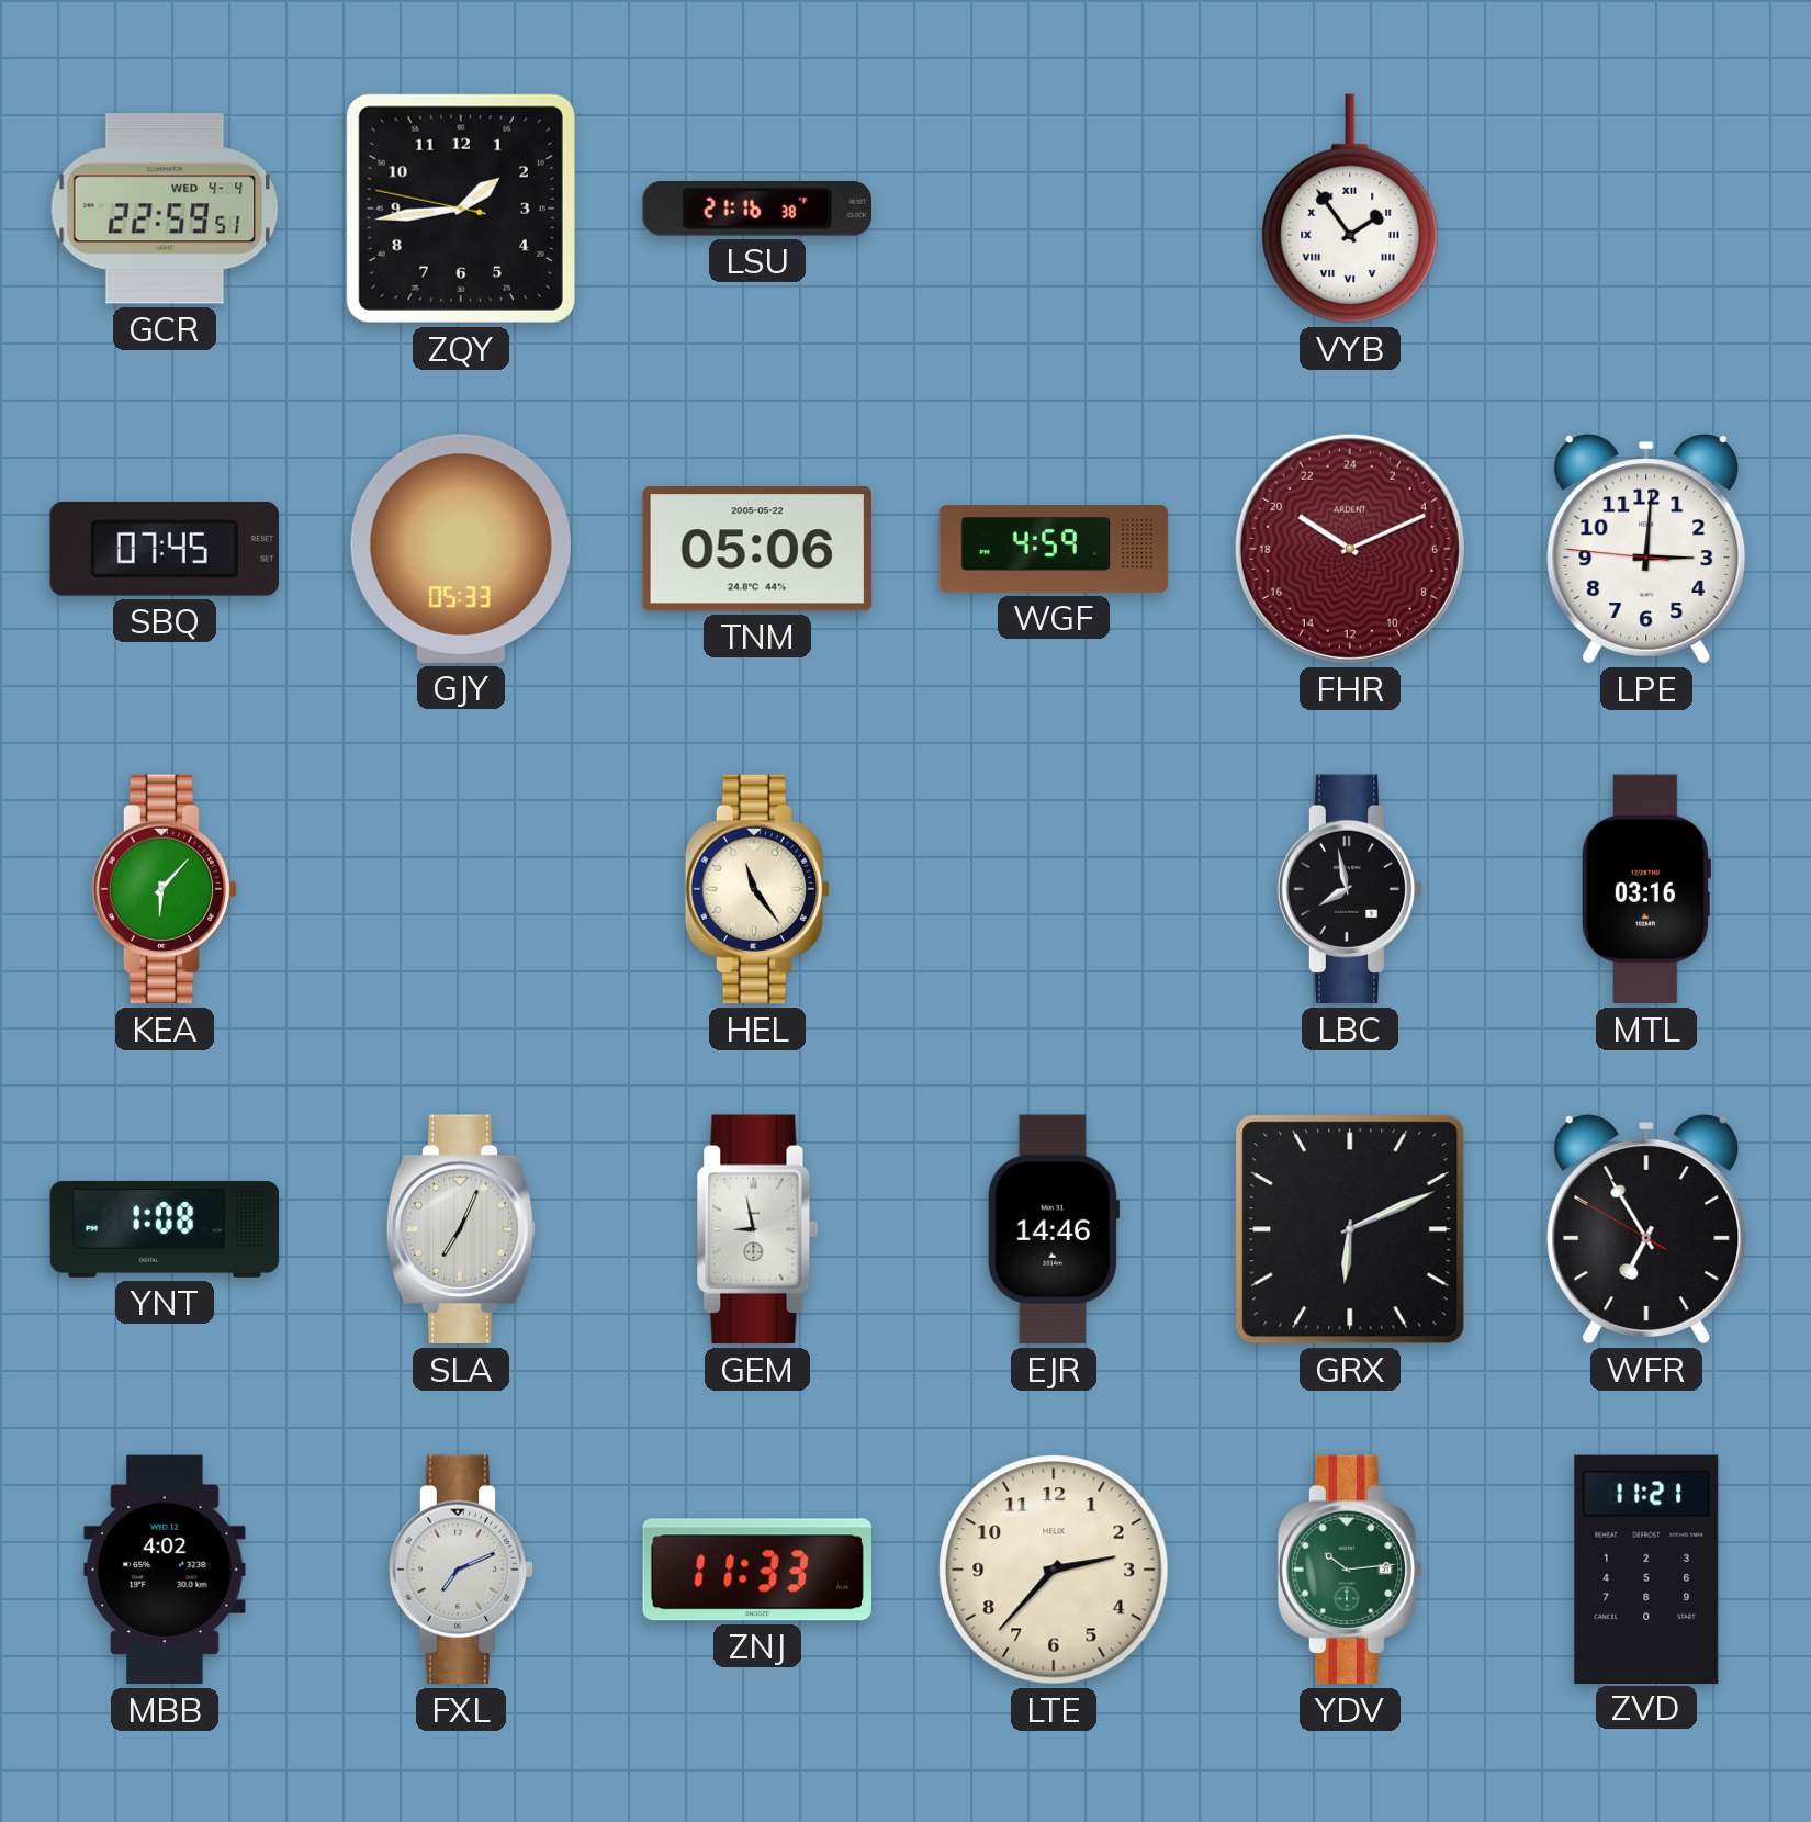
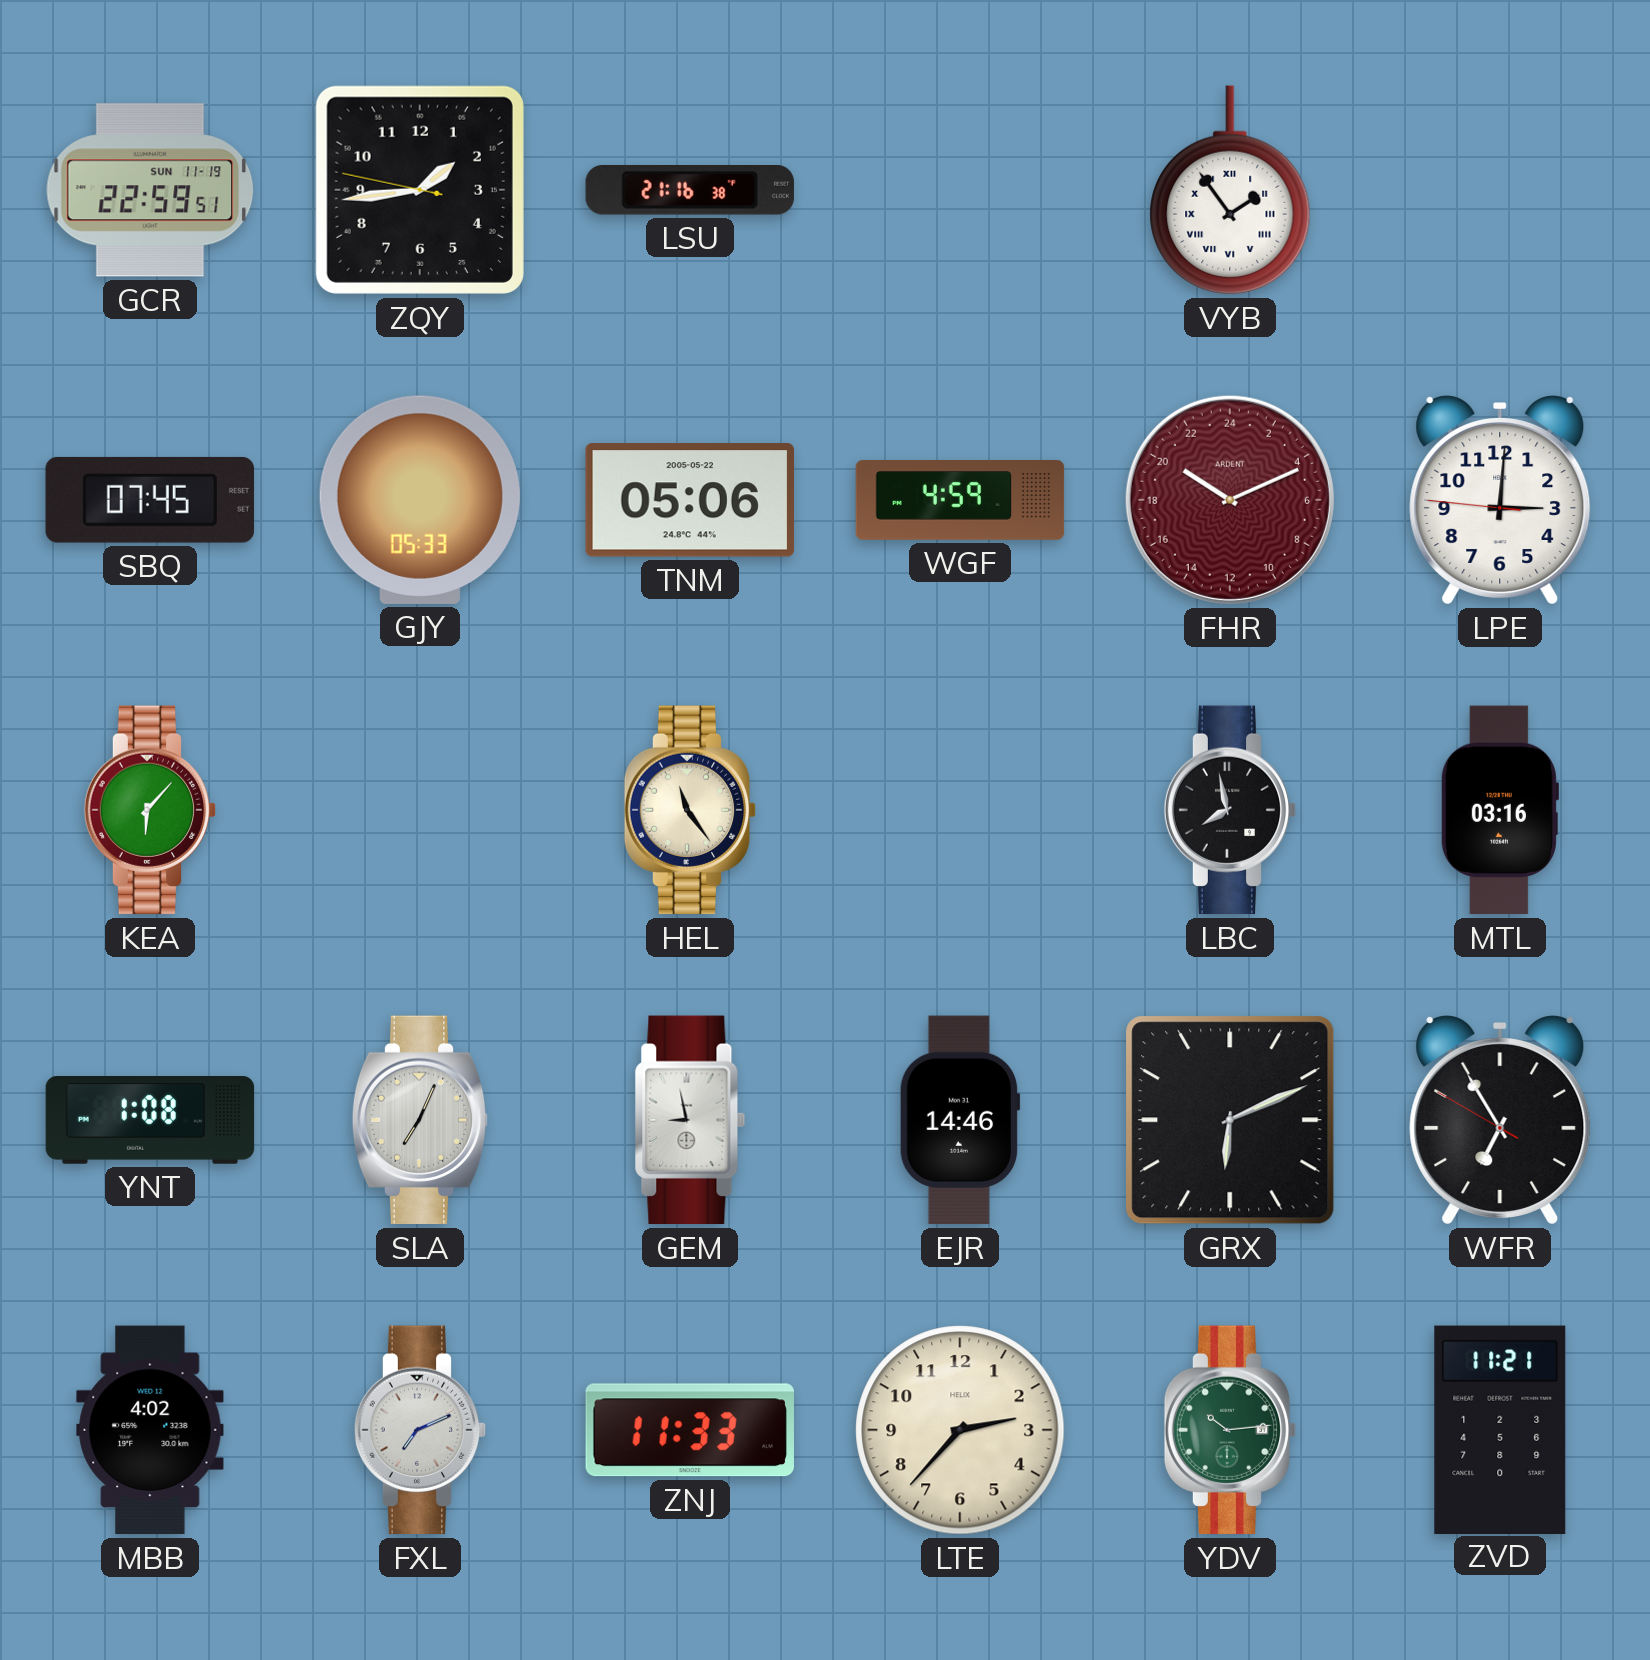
GCR date: WED 4-4 -> SUN 11-19 (150, 190)
